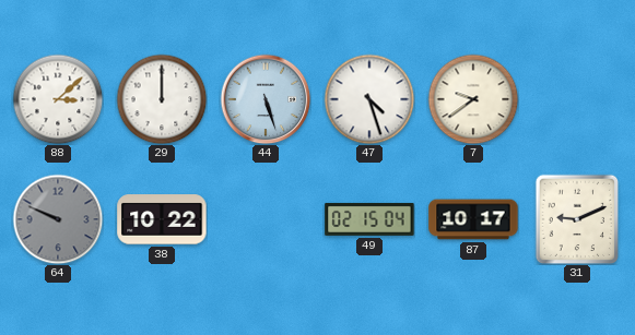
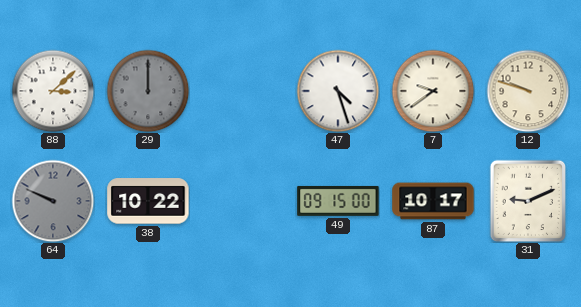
29 dial: white -> grey (148, 91)
44: 5:27 -> none (266, 99)
12: none -> 9:48 (528, 91)
49: 02:15 -> 09:15 (338, 201)
